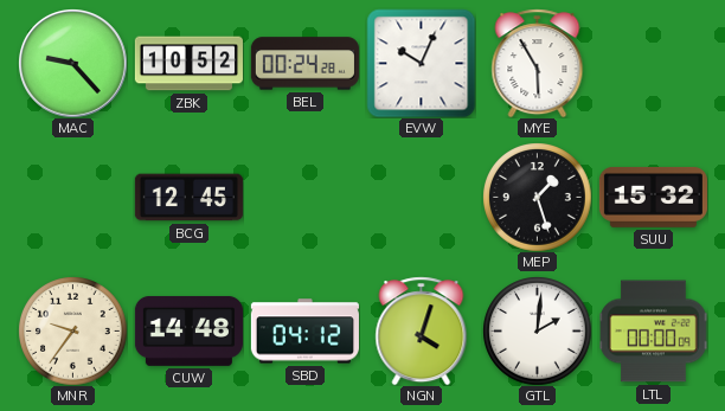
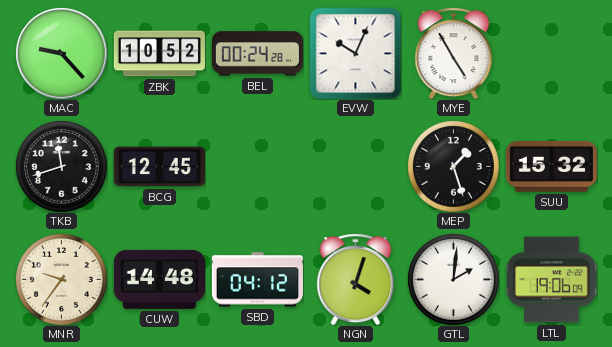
MYE: 5:55 -> 4:55 (454, 53)
TKB: none -> 11:42 (61, 166)
LTL: 00:00 -> 19:06 (551, 280)
